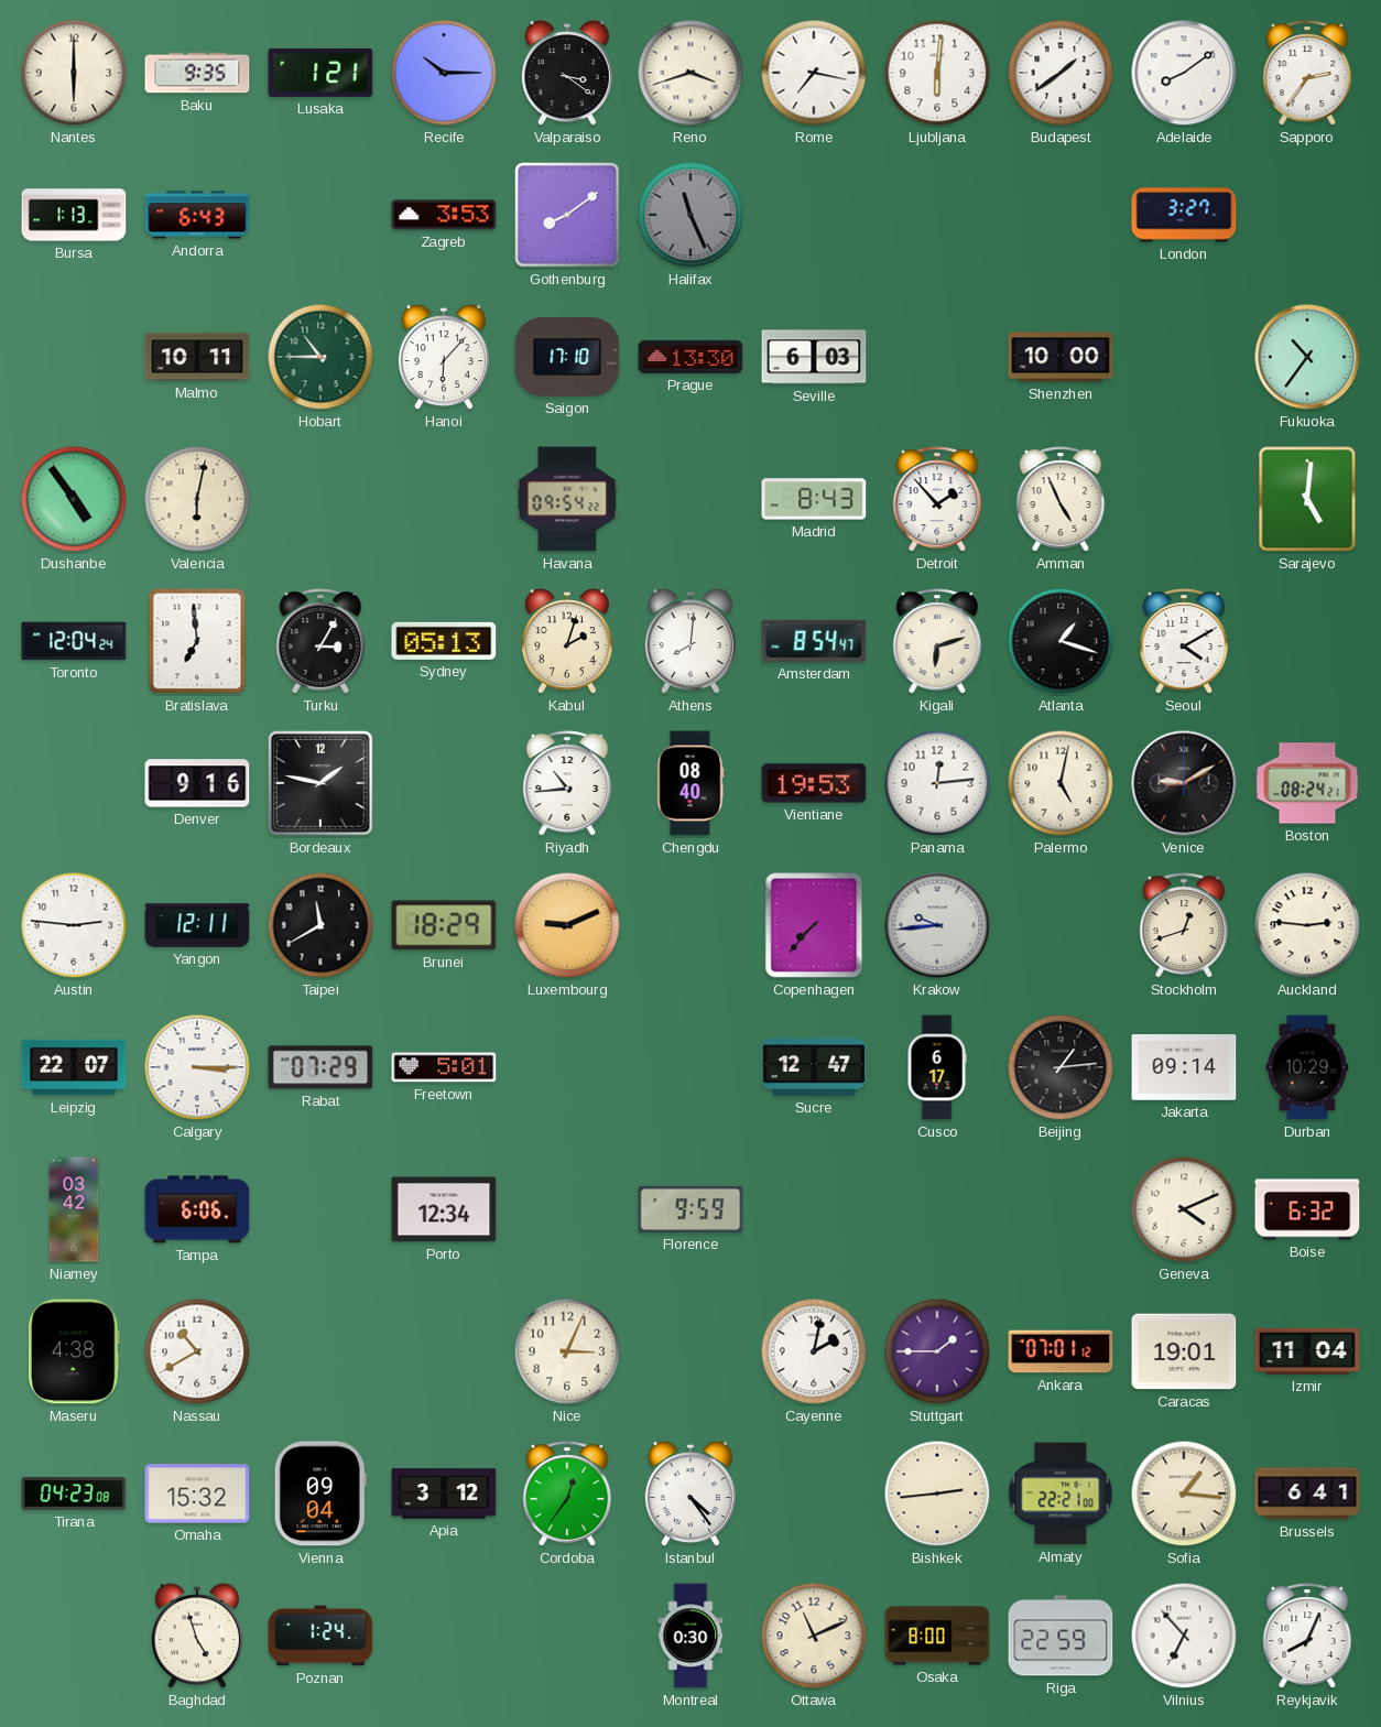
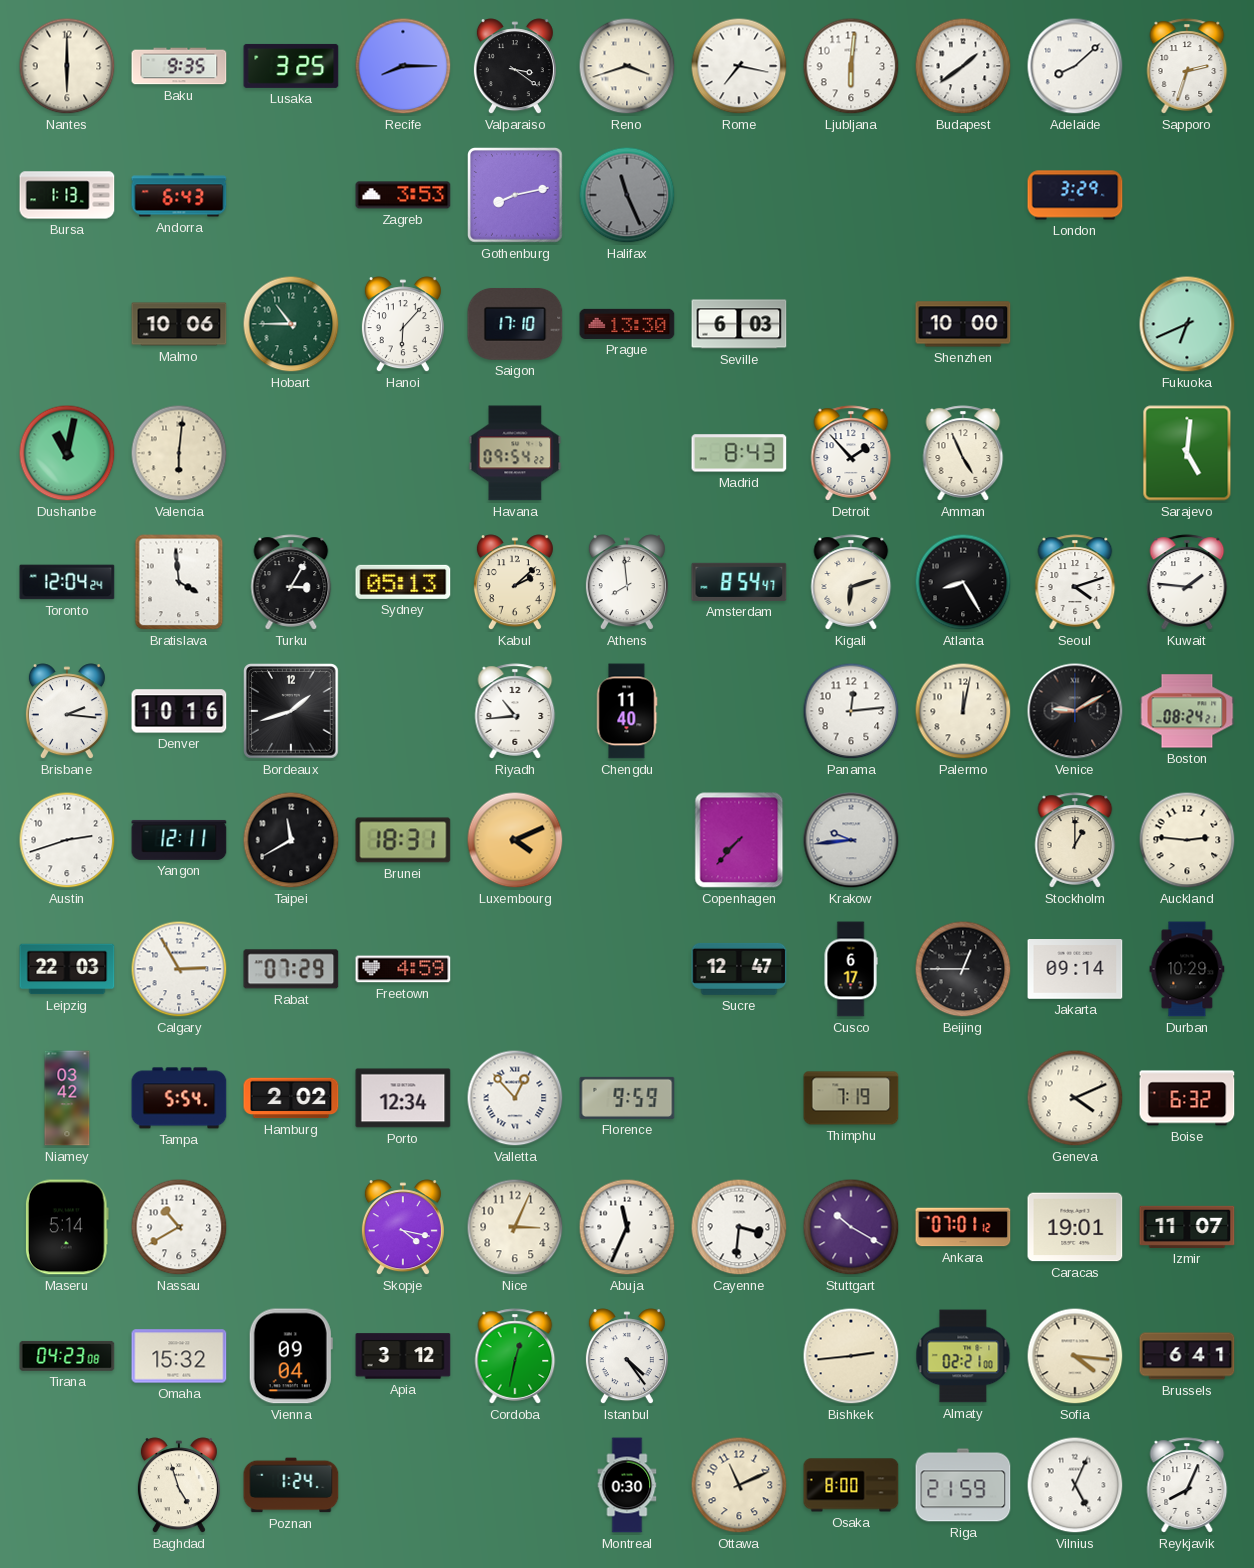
Lusaka: 1:21 -> 3:25 (291, 66)
Recife: 10:15 -> 8:15 (403, 66)
Adelaide: 8:09 -> 8:08 (1075, 66)
Sapporo: 2:36 -> 2:33 (1187, 66)
Gothenburg: 8:09 -> 8:13 (516, 196)
London: 3:27 -> 3:29 (1075, 195)
Malmo: 10:11 -> 10:06 (179, 324)
Fukuoka: 10:36 -> 6:41 (1187, 324)
Dushanbe: 4:54 -> 11:02 (67, 453)
Valencia: 6:02 -> 6:01 (179, 453)
Bratislava: 6:59 -> 3:59 (179, 582)
Kabul: 2:03 -> 2:08 (515, 583)
Athens: 8:01 -> 7:59 (627, 583)
Atlanta: 1:18 -> 8:25 (963, 582)
Seoul: 4:10 -> 4:12 (1075, 582)
Kuwait: none -> 1:46 (1187, 582)
Brisbane: none -> 2:16 (67, 712)
Denver: 9:16 -> 10:16 (179, 711)
Bordeaux: 1:47 -> 1:42 (292, 712)
Chengdu: 08:40 -> 11:40 (627, 711)
Vientiane: 19:53 -> none (814, 783)
Palermo: 5:02 -> 12:02 (963, 711)
Austin: 2:46 -> 2:42 (67, 840)
Brunei: 18:29 -> 18:31 (403, 840)
Luxembourg: 9:11 -> 4:11 (515, 840)
Stockholm: 12:42 -> 1:00 (1075, 840)
Leipzig: 22:07 -> 22:03 (67, 969)
Calgary: 3:15 -> 2:55 (179, 969)
Freetown: 5:01 -> 4:59 (403, 969)
Beijing: 1:14 -> 12:45 (963, 969)
Tampa: 6:06 -> 5:54 (179, 1098)
Hamburg: none -> 2:02 (291, 1098)
Valletta: none -> 12:53 (515, 1098)
Thimphu: none -> 7:19 (851, 1098)
Maseru: 4:38 -> 5:14 (67, 1227)
Skopje: none -> 4:17 (403, 1228)
Abuja: none -> 11:34 (627, 1227)
Cayenne: 2:02 -> 3:31 (739, 1227)
Stuttgart: 1:45 -> 10:20 (851, 1227)
Izmir: 11:04 -> 11:07 (1187, 1227)
Cordoba: 12:36 -> 12:32 (515, 1356)
Almaty: 22:21 -> 02:21 (963, 1356)
Sofia: 1:16 -> 4:16 (1075, 1356)
Riga: 22:59 -> 21:59 (963, 1485)
Vilnius: 6:53 -> 5:04 (1075, 1485)
